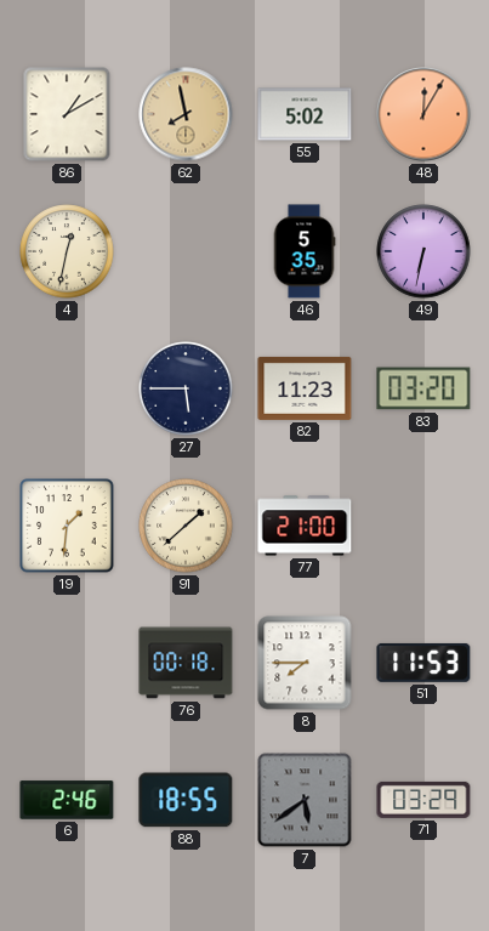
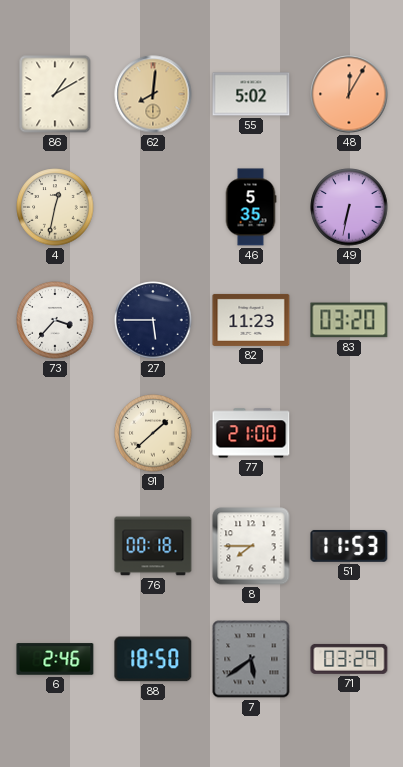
62: 7:58 -> 8:01 (153, 94)
73: none -> 3:37 (55, 320)
19: 1:31 -> none (67, 526)
88: 18:55 -> 18:50 (153, 659)
